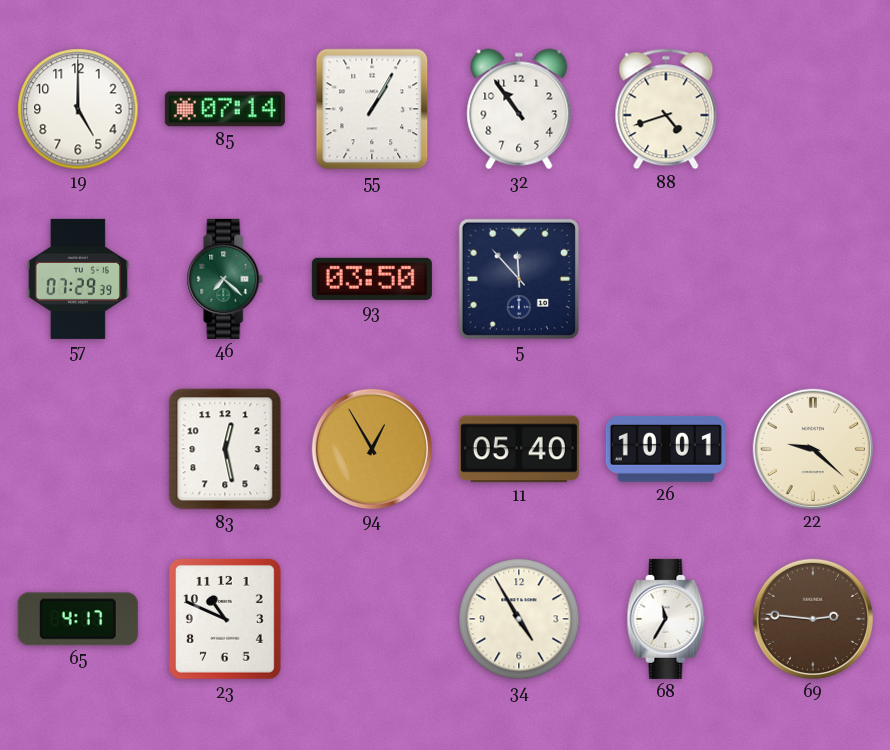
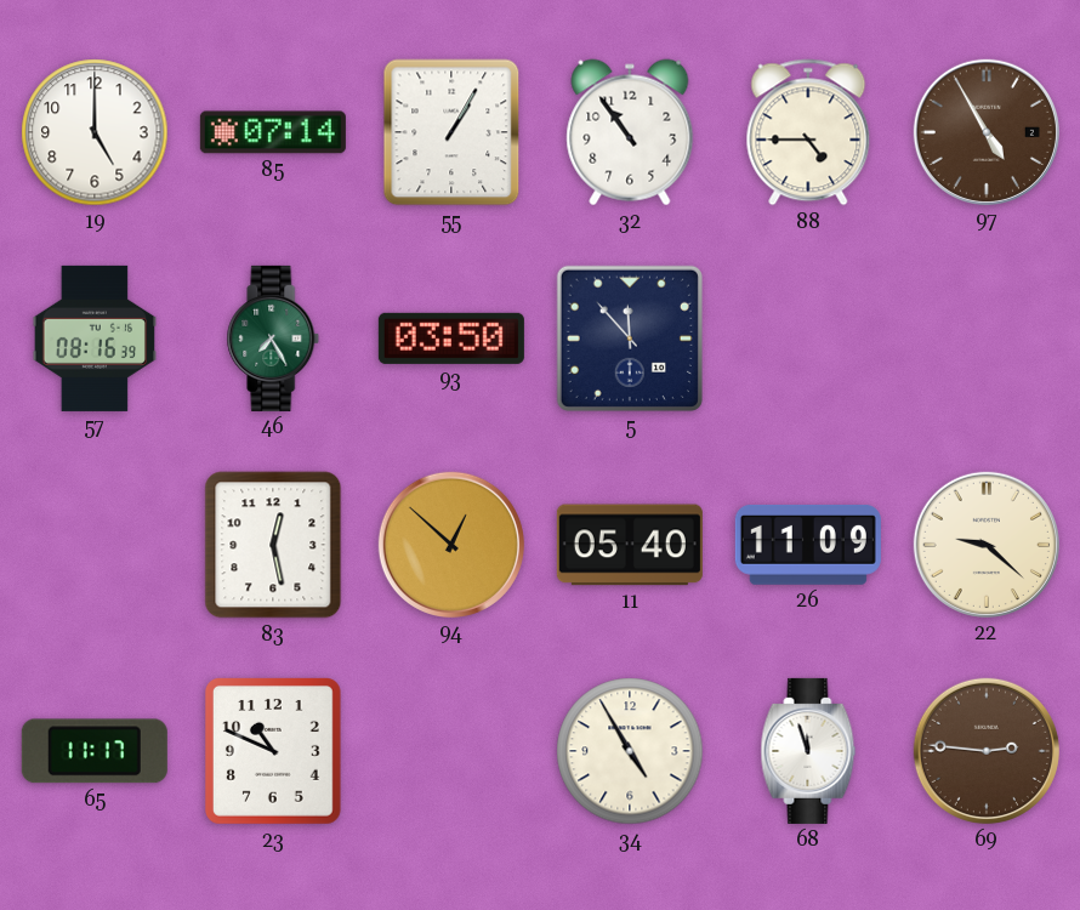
88: 4:42 -> 4:45 (808, 132)
97: none -> 4:55 (987, 132)
57: 07:29 -> 08:16 (93, 339)
46: 7:22 -> 7:25 (273, 339)
94: 12:55 -> 12:52 (451, 545)
26: 10:01 -> 11:09 (808, 545)
65: 4:17 -> 11:17 (95, 751)
68: 11:35 -> 11:57 (808, 751)
